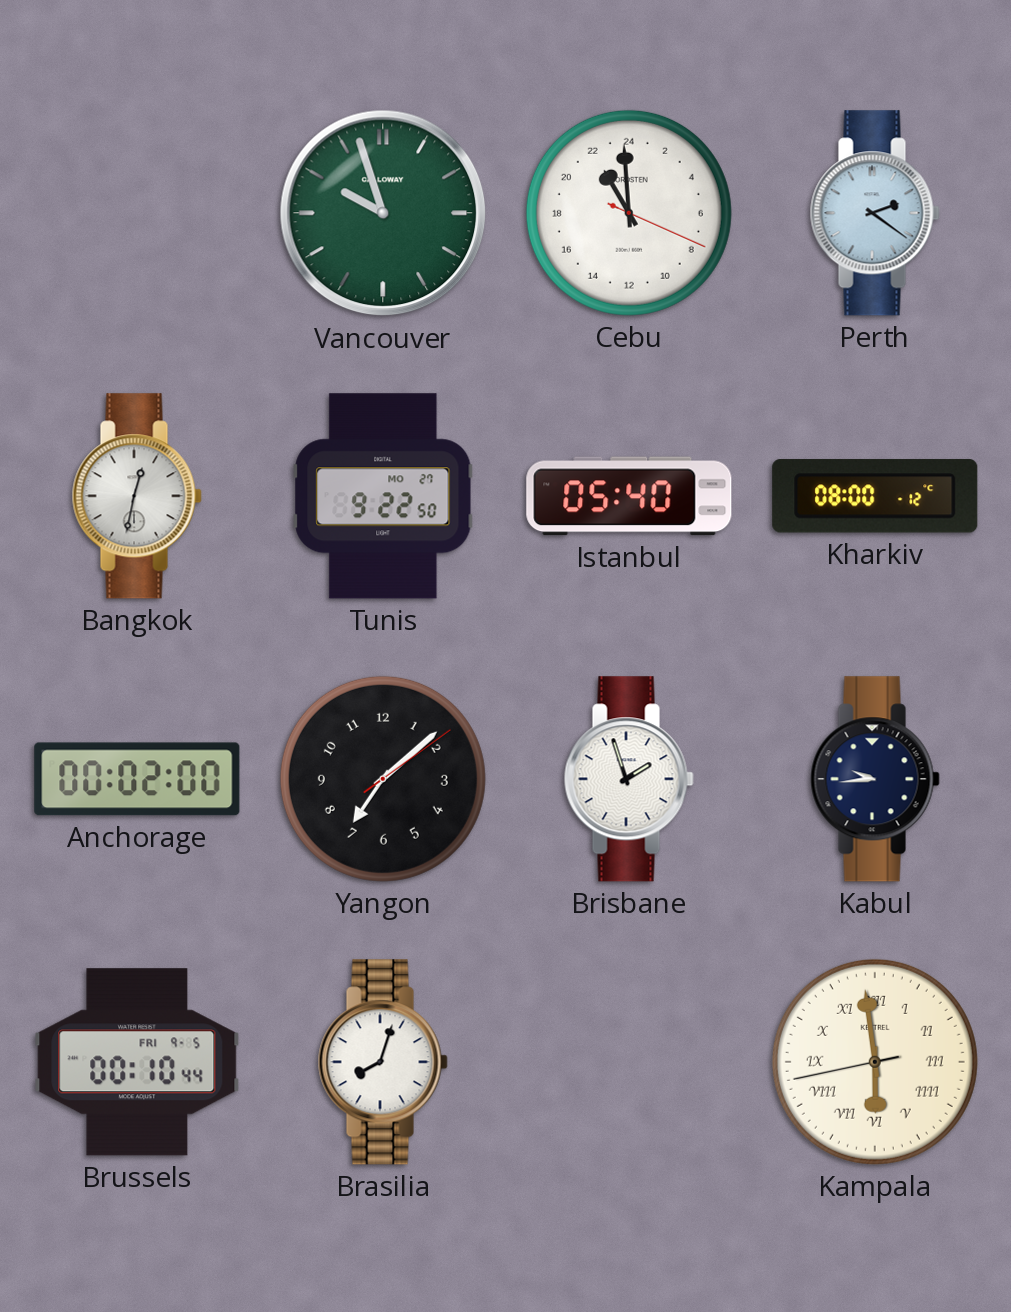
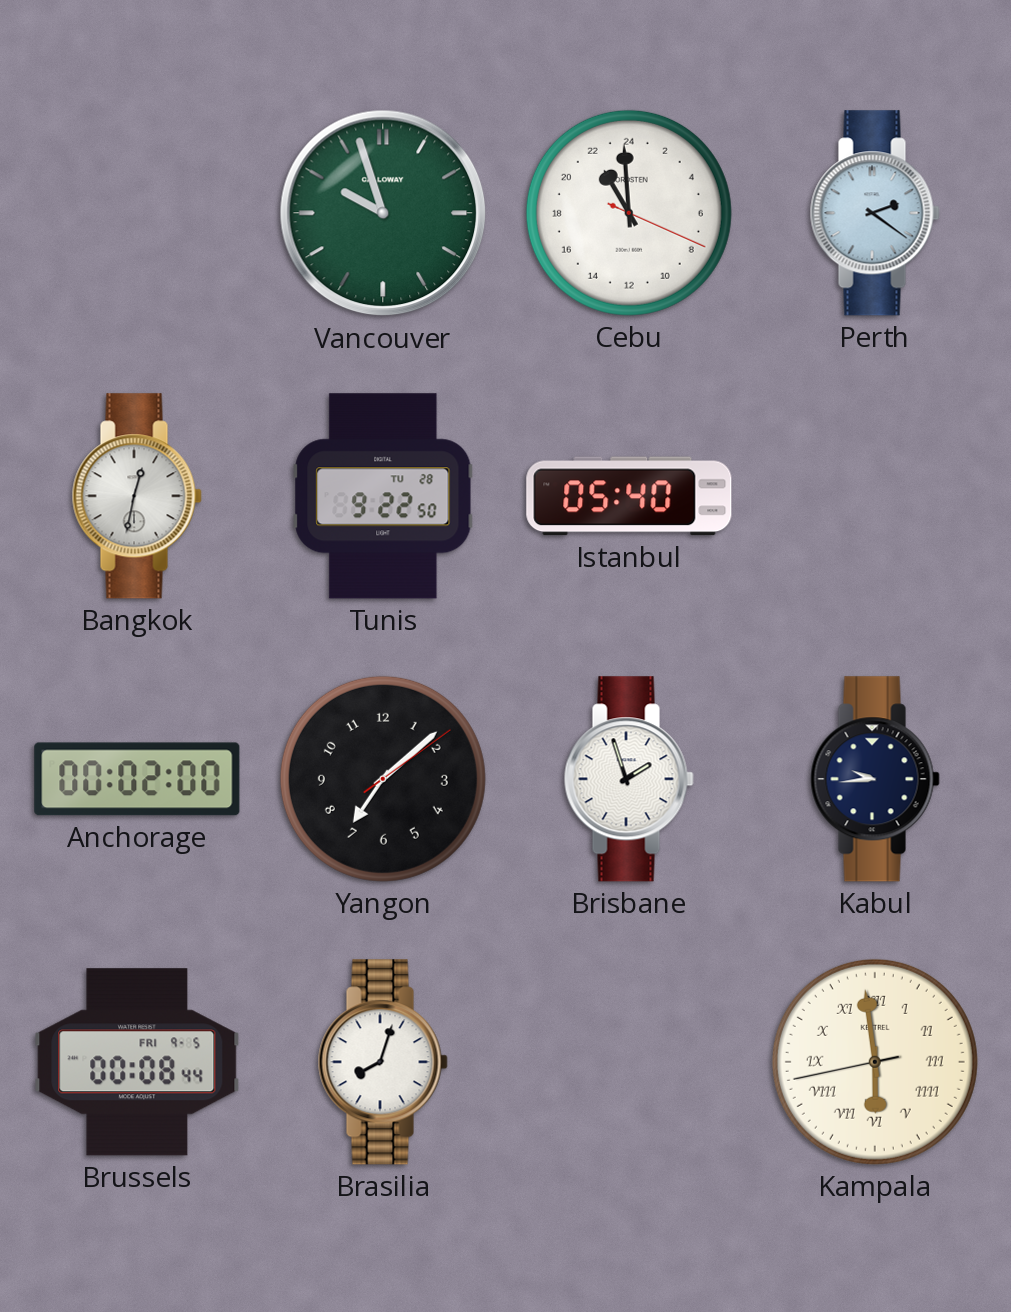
Tunis date: MO 27 -> TU 28 (383, 496)
Kharkiv: 08:00 -> none (875, 497)
Brussels: 00:10 -> 00:08 (137, 1062)
